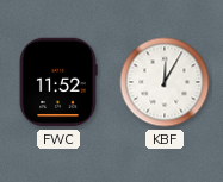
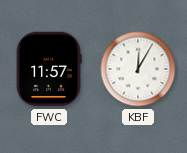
FWC: 11:52 -> 11:57 (49, 69)
